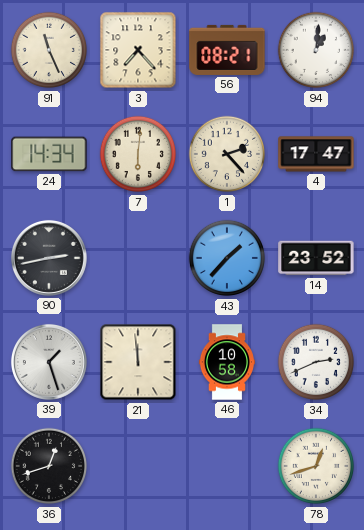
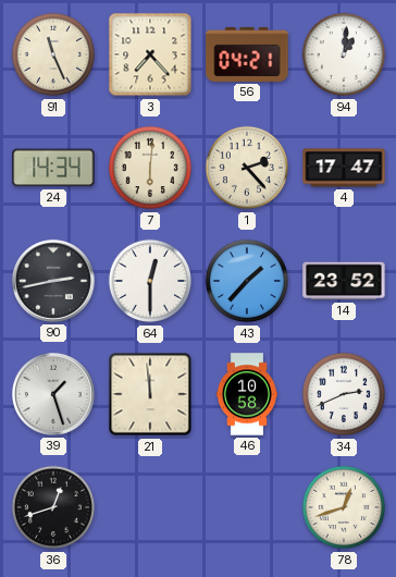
56: 08:21 -> 04:21 (247, 54)
64: none -> 12:30 (150, 281)
